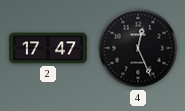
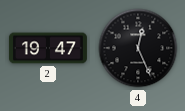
2: 17:47 -> 19:47 (48, 48)
